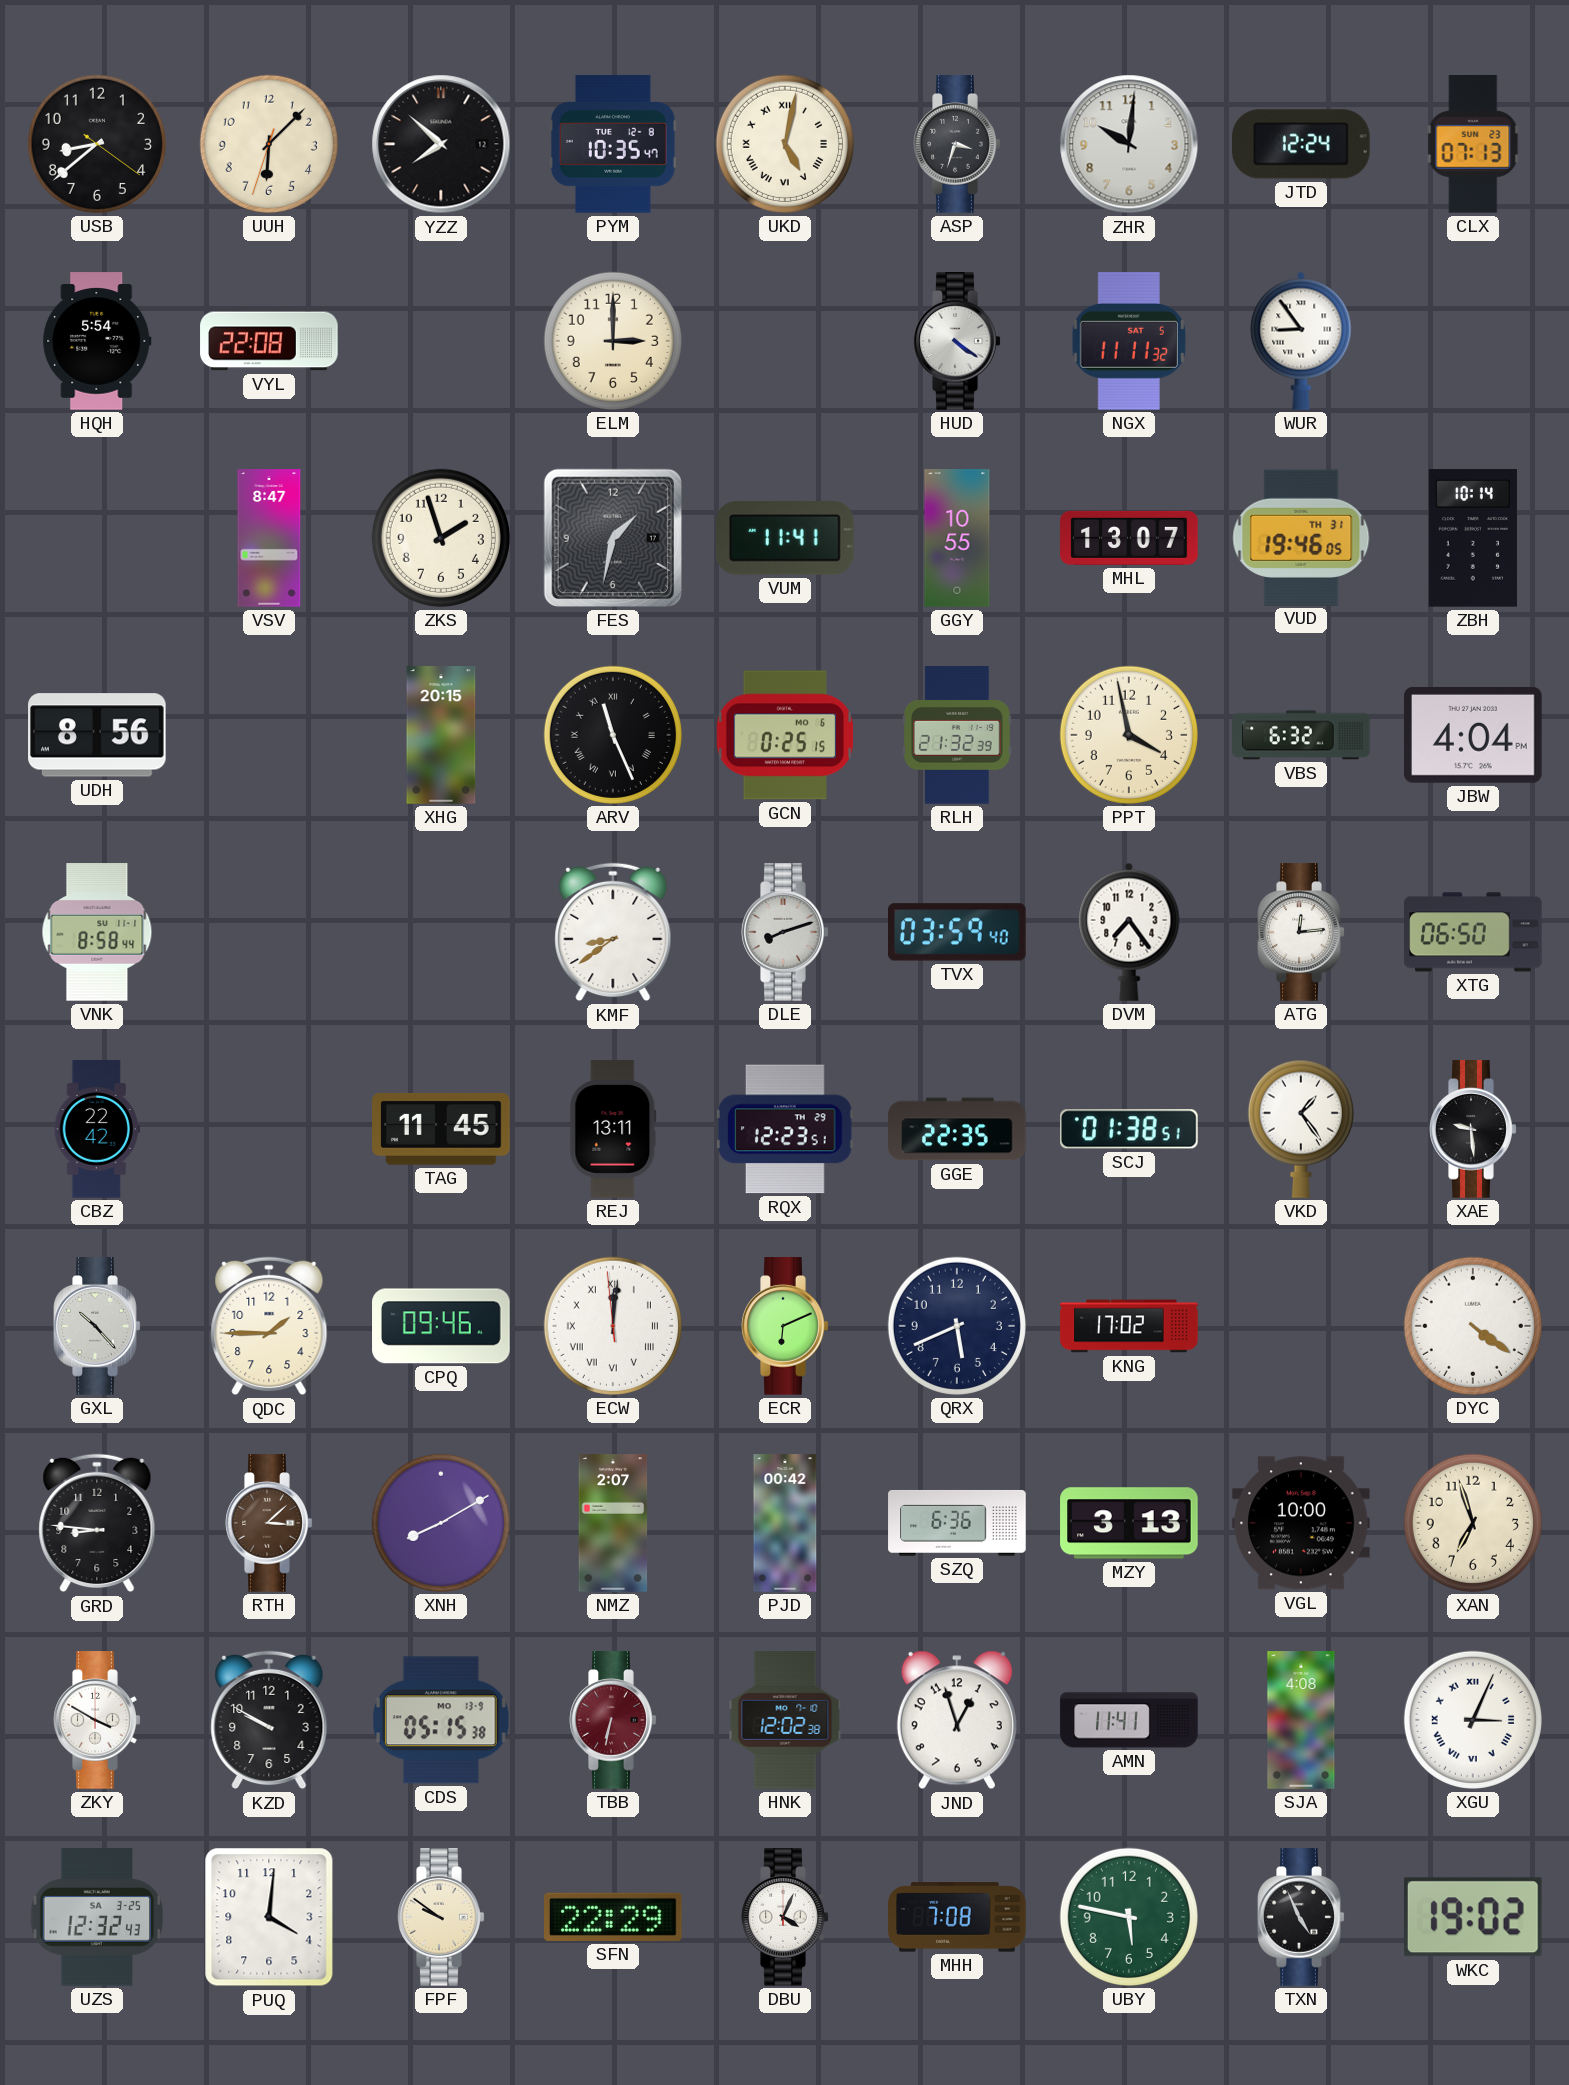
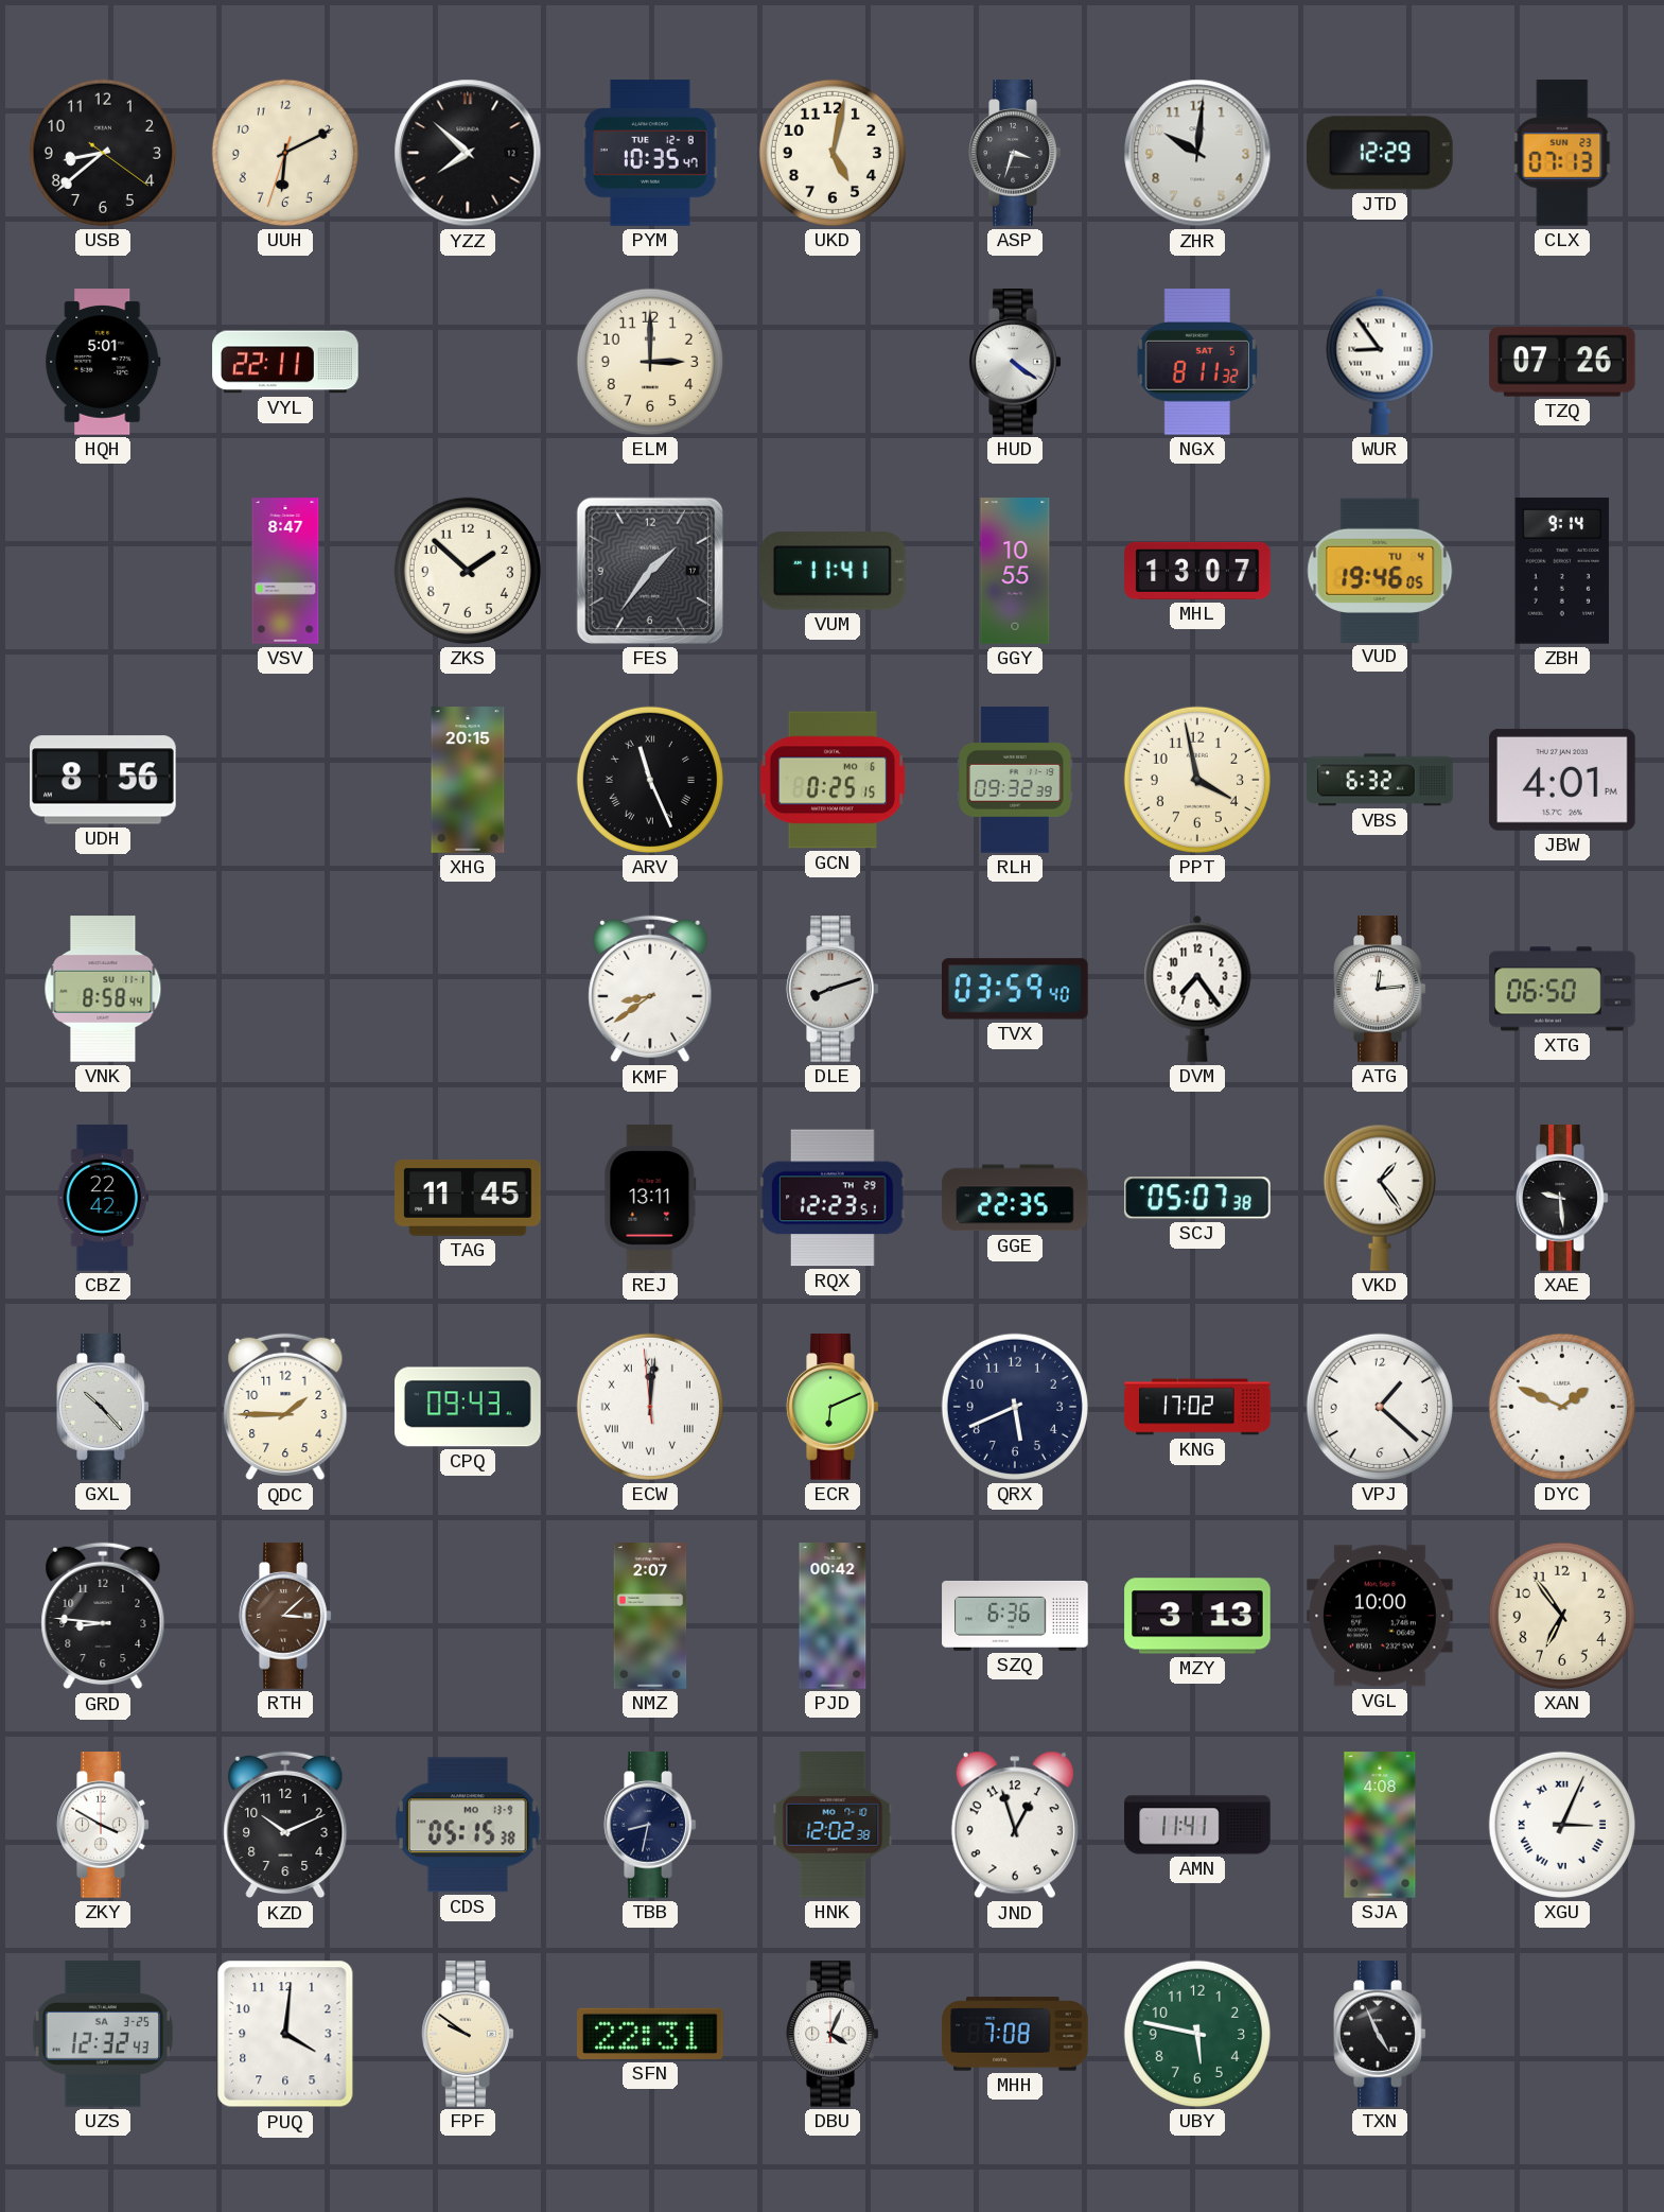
UUH: 6:07 -> 6:10 (285, 153)
UKD numerals: Roman -> Arabic (833, 153)
JTD: 12:24 -> 12:29 (1380, 153)
HQH: 5:54 -> 5:01 (103, 362)
VYL: 22:08 -> 22:11 (285, 362)
NGX: 11:11 -> 8:11 (1197, 363)
TZQ: none -> 07:26 (1562, 362)
ZKS: 1:57 -> 1:52 (468, 571)
FES: 1:32 -> 1:36 (650, 571)
VUD date: TH 31 -> TU 4 (1380, 570)
ZBH: 10:14 -> 9:14 (1562, 571)
RLH: 21:32 -> 09:32 (1015, 780)
JBW: 4:04 -> 4:01 (1562, 780)
SCJ: 01:38 -> 05:07 (1198, 1198)
CPQ: 09:46 -> 09:43 (468, 1407)
VPJ: none -> 1:22 (1380, 1407)
DYC: 4:21 -> 1:49 (1562, 1407)
XNH: 8:10 -> none (441, 1523)
XAN: 6:57 -> 6:54 (1562, 1616)
KZD: 9:50 -> 10:11 (285, 1825)
TBB: 6:32 -> 8:32 (650, 1825)
TBB dial: burgundy -> navy (650, 1825)
SFN: 22:29 -> 22:31 (651, 2034)
WKC: 19:02 -> none (1473, 1917)
